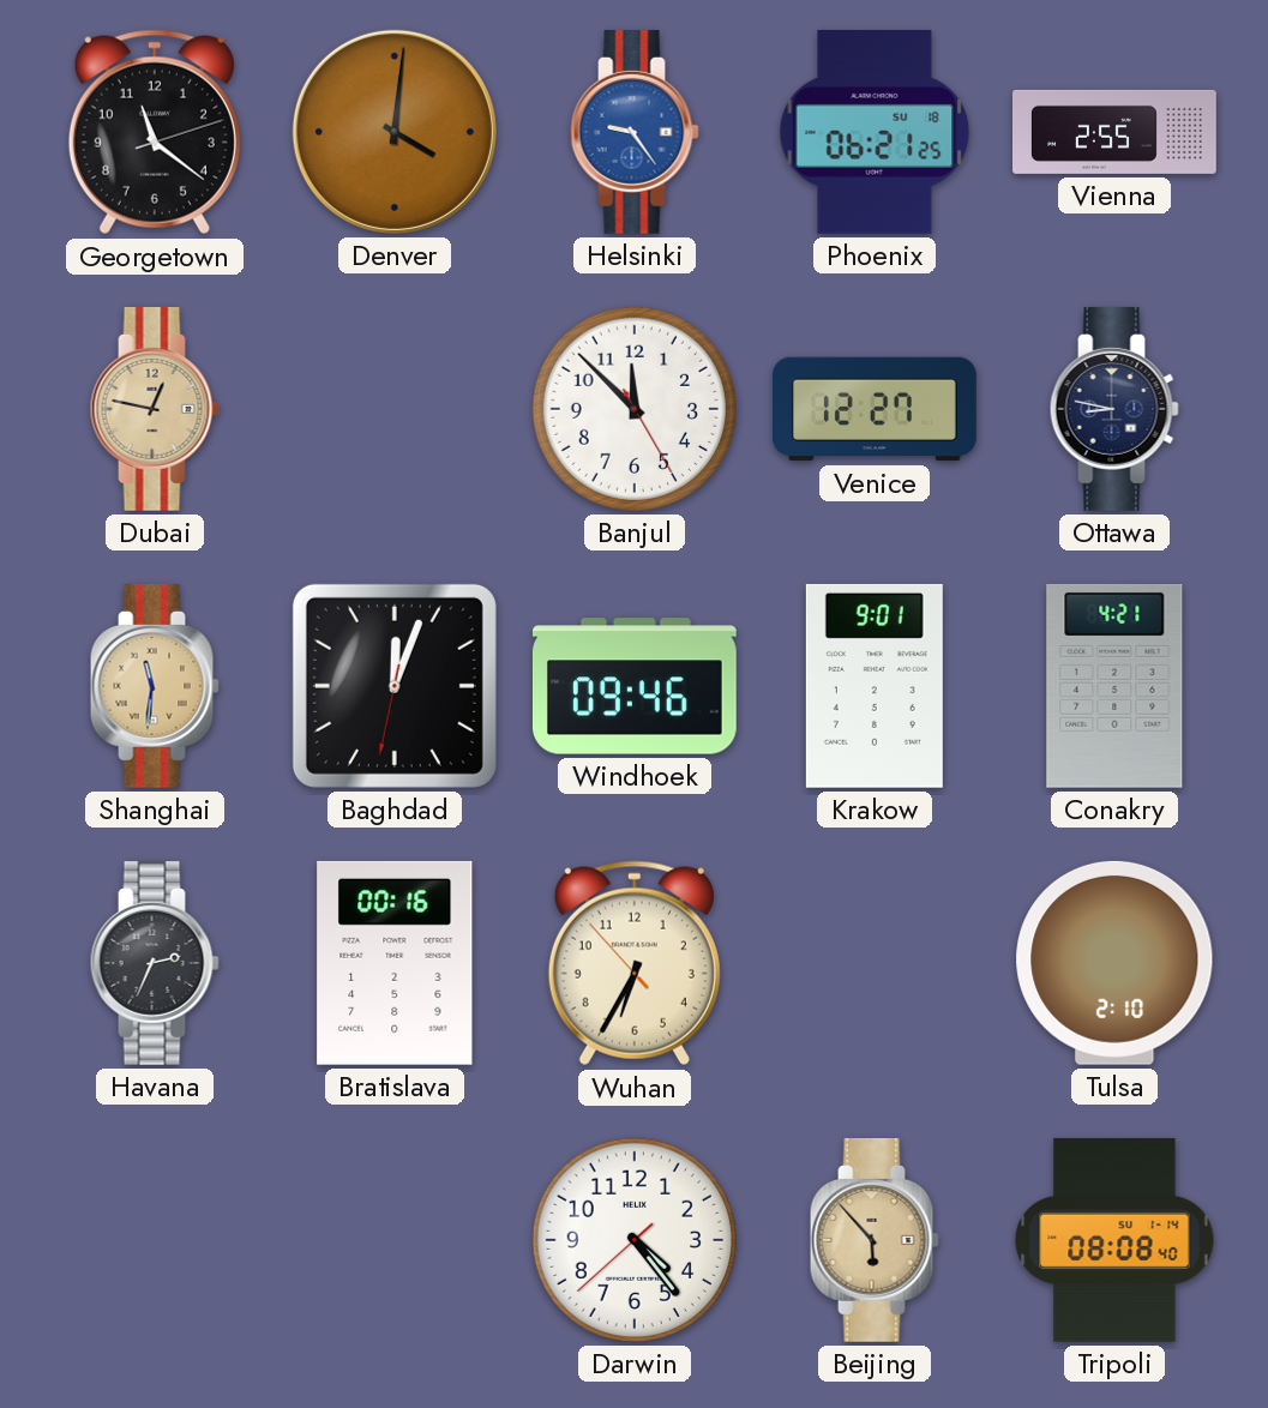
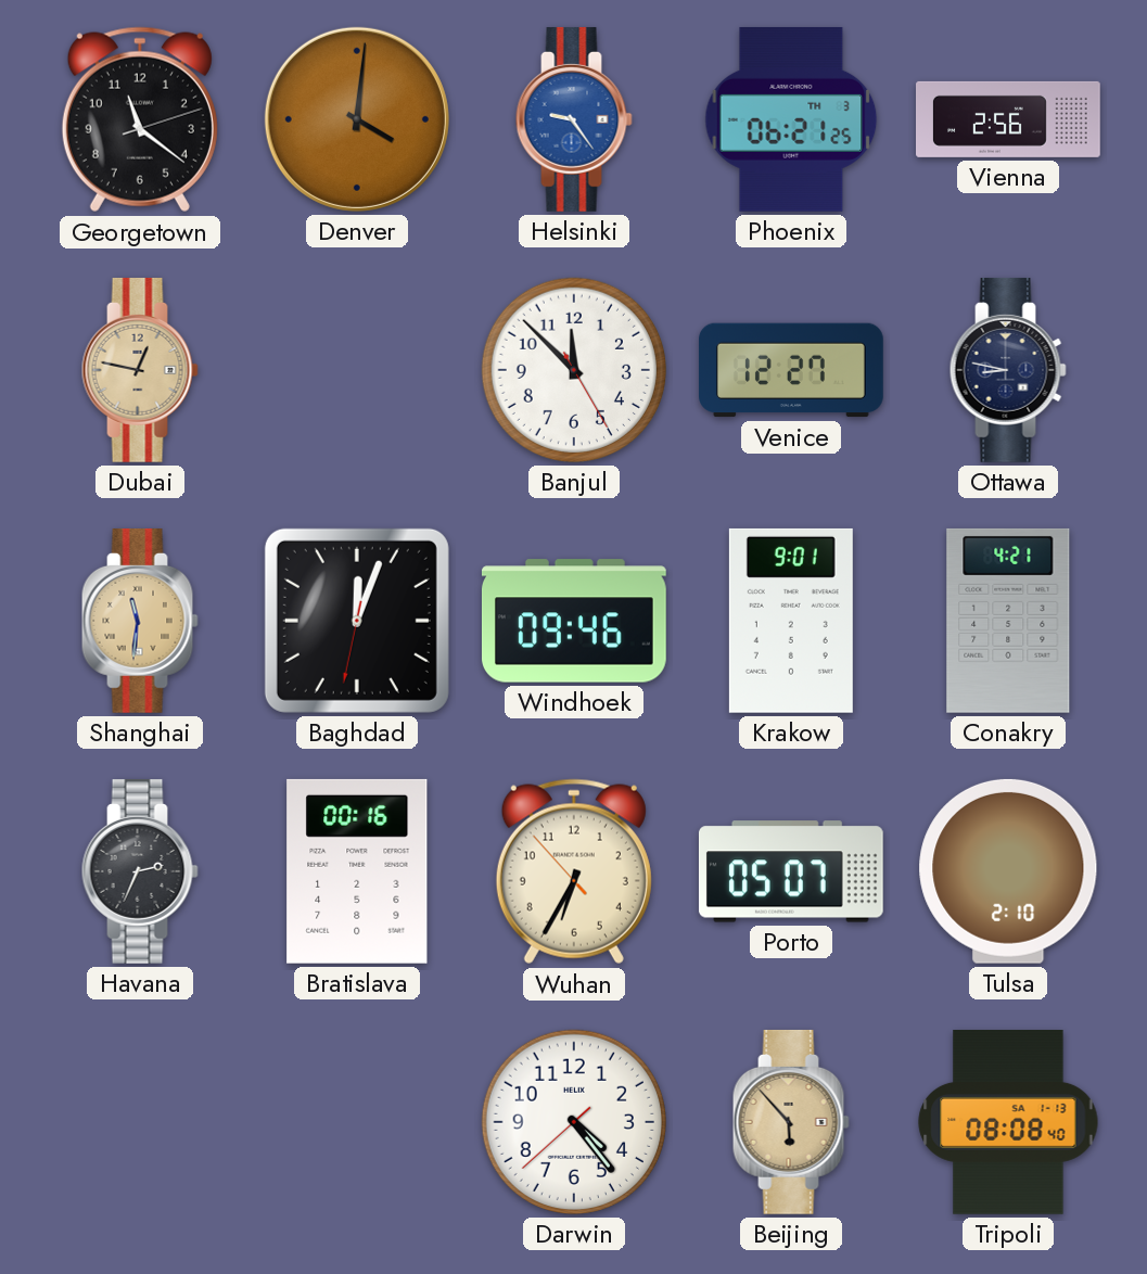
Phoenix date: SU 18 -> TH 3 (791, 119)
Vienna: 2:55 -> 2:56 (1009, 119)
Porto: none -> 05:07 (791, 871)
Tripoli date: SU 1-14 -> SA 1-13 (1008, 1123)
